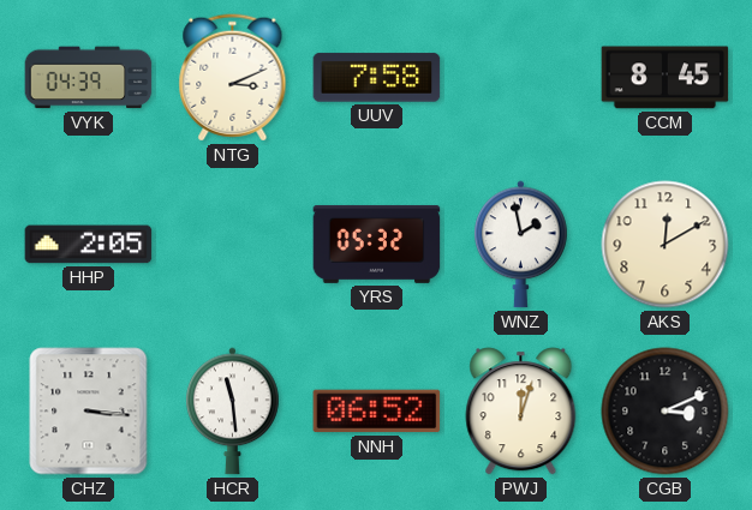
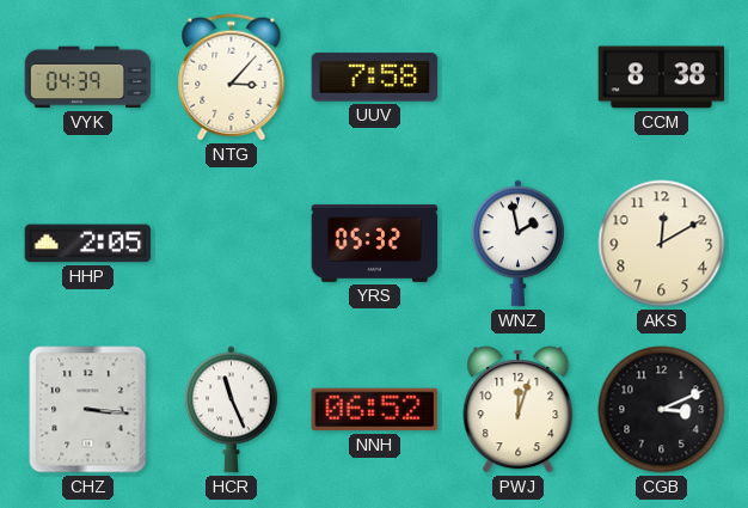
NTG: 3:11 -> 3:07 (232, 78)
CCM: 8:45 -> 8:38 (662, 78)
HCR: 11:29 -> 11:26 (232, 410)
